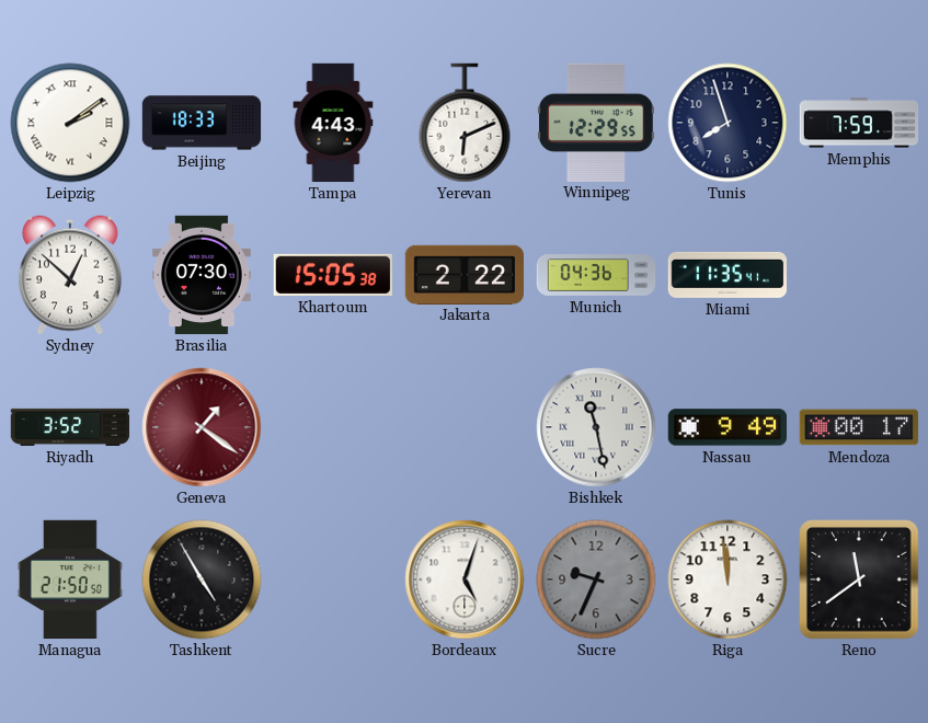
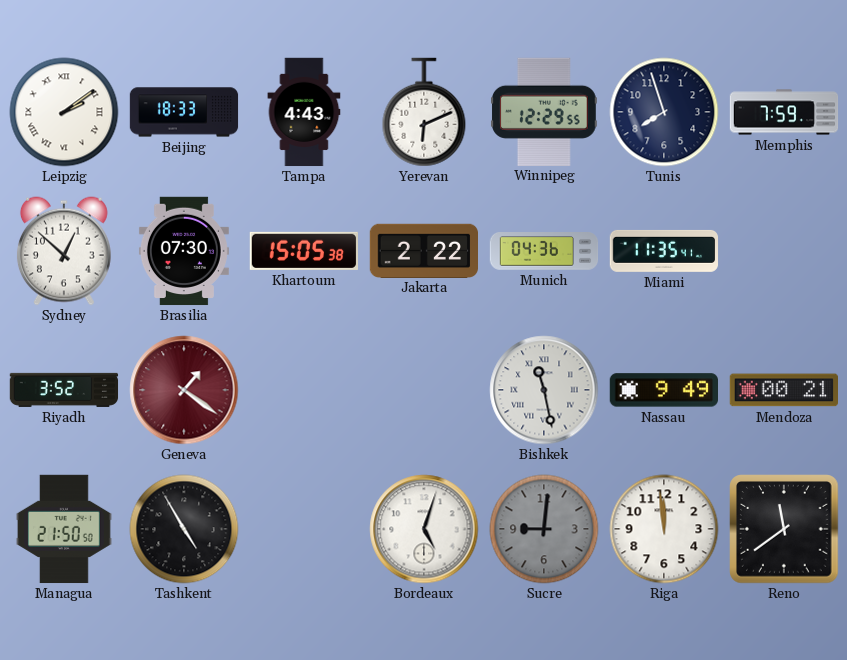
Mendoza: 00:17 -> 00:21 (783, 390)
Sucre: 9:34 -> 9:01 (544, 529)
